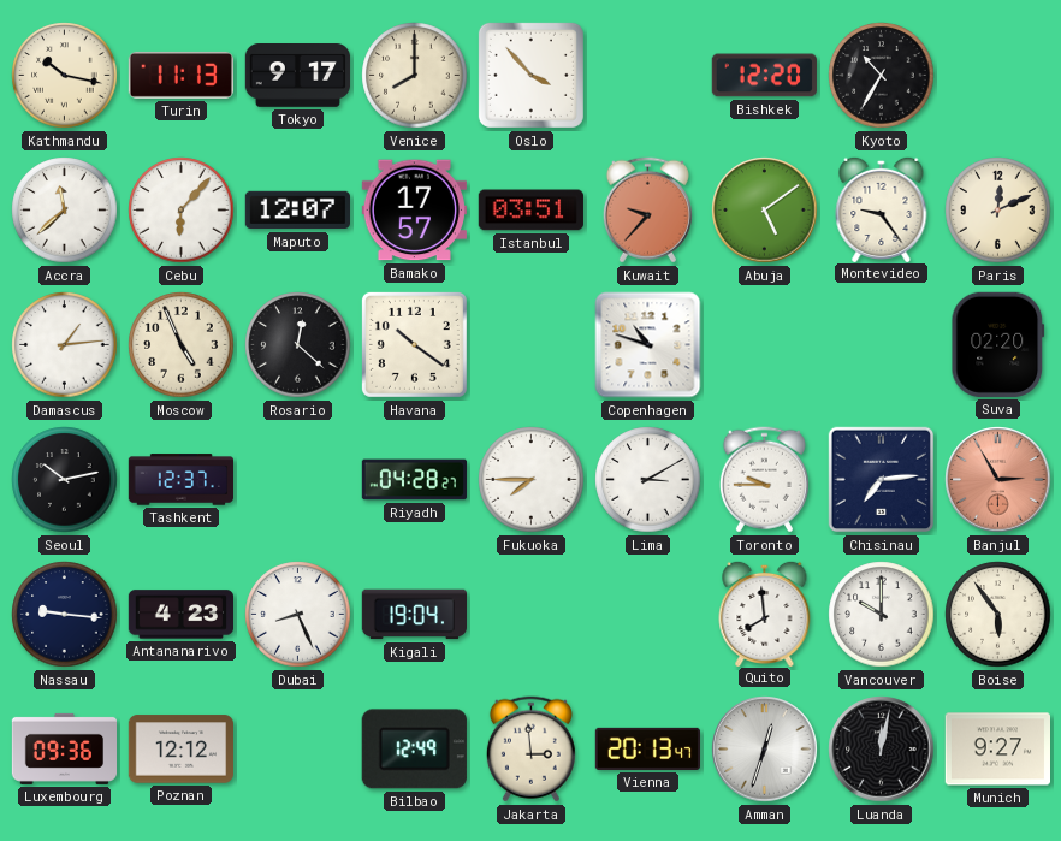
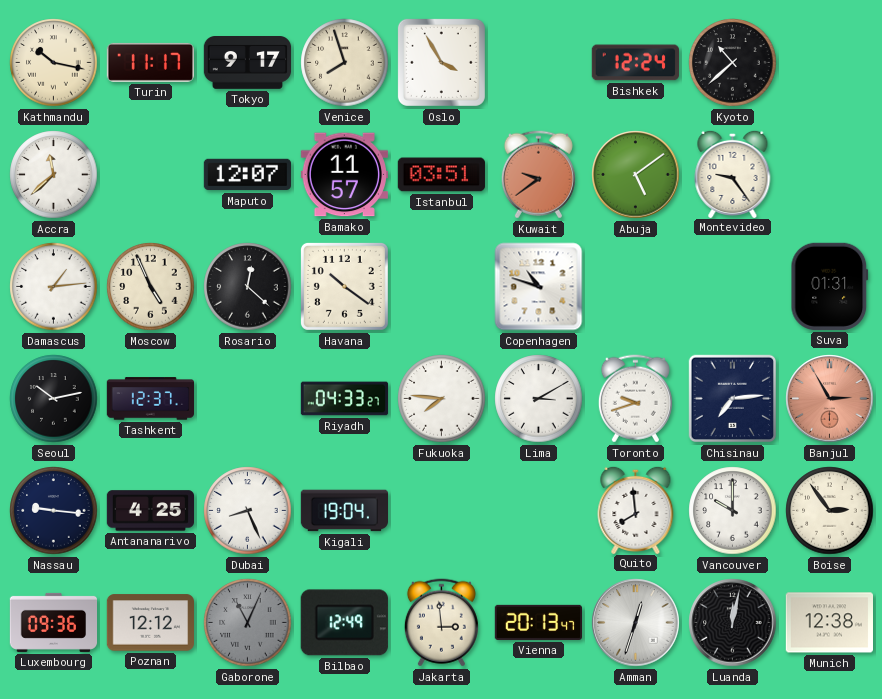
Turin: 11:13 -> 11:17 (150, 62)
Venice: 8:00 -> 7:57 (345, 63)
Oslo: 3:53 -> 3:55 (441, 62)
Bishkek: 12:20 -> 12:24 (635, 63)
Kyoto: 10:35 -> 10:38 (733, 63)
Cebu: 6:07 -> none (182, 211)
Bamako: 17:57 -> 11:57 (344, 175)
Kuwait: 9:37 -> 9:39 (538, 175)
Paris: 12:11 -> none (998, 211)
Suva: 02:20 -> 01:31 (830, 286)
Riyadh: 04:28 -> 04:33 (345, 399)
Fukuoka: 7:45 -> 7:46 (442, 399)
Toronto: 9:45 -> 9:42 (635, 399)
Antananarivo: 4:23 -> 4:25 (150, 511)
Boise: 5:54 -> 2:54 (830, 511)
Gaborone: none -> 11:04 (248, 623)
Munich: 9:27 -> 12:38 (829, 623)
